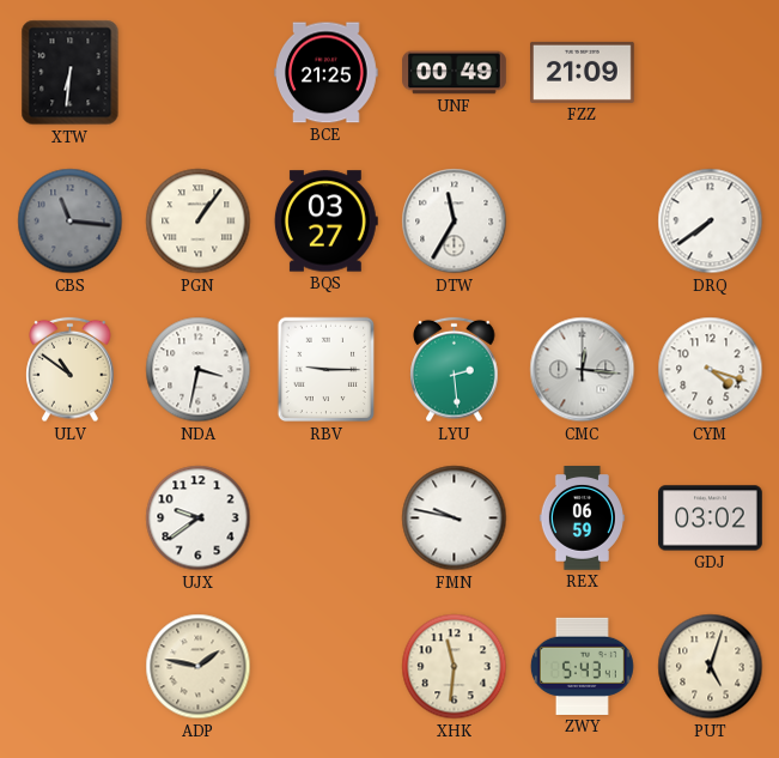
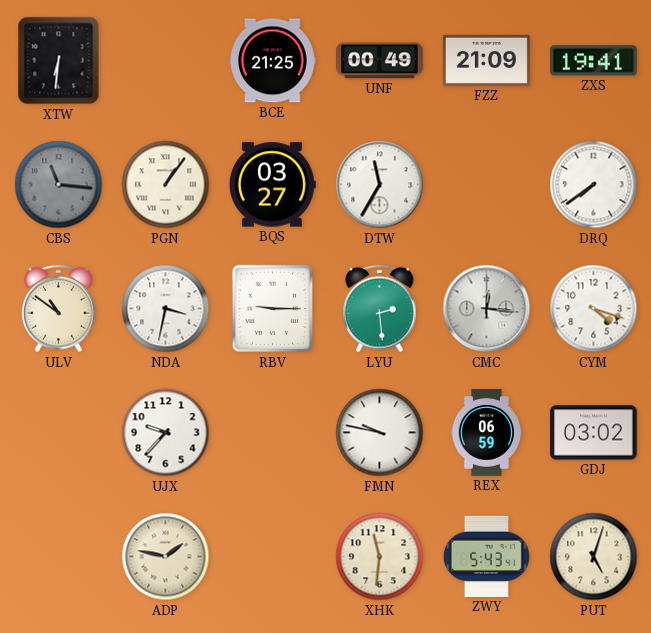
ZXS: none -> 19:41 (594, 61)
UJX: 9:39 -> 9:37 (166, 433)
